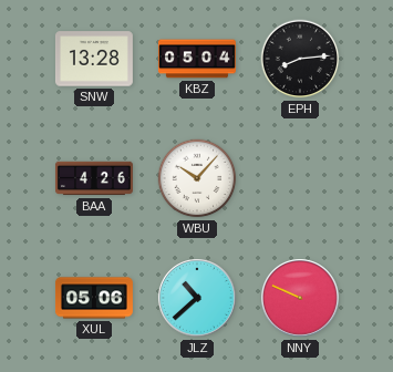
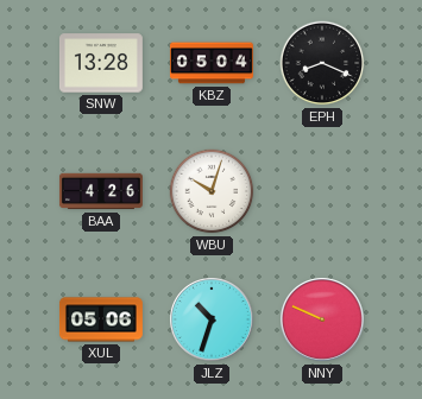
EPH: 8:14 -> 8:19 (322, 63)
WBU: 10:07 -> 10:03 (212, 191)
JLZ: 10:38 -> 10:33 (213, 321)
